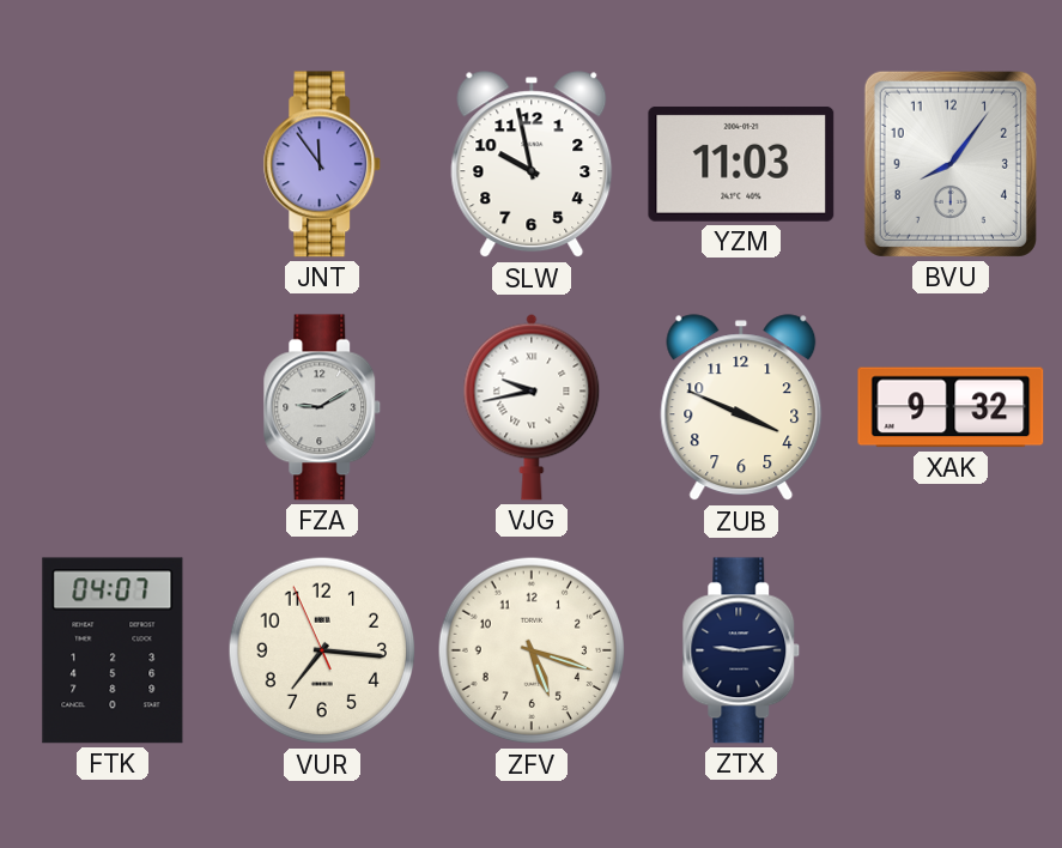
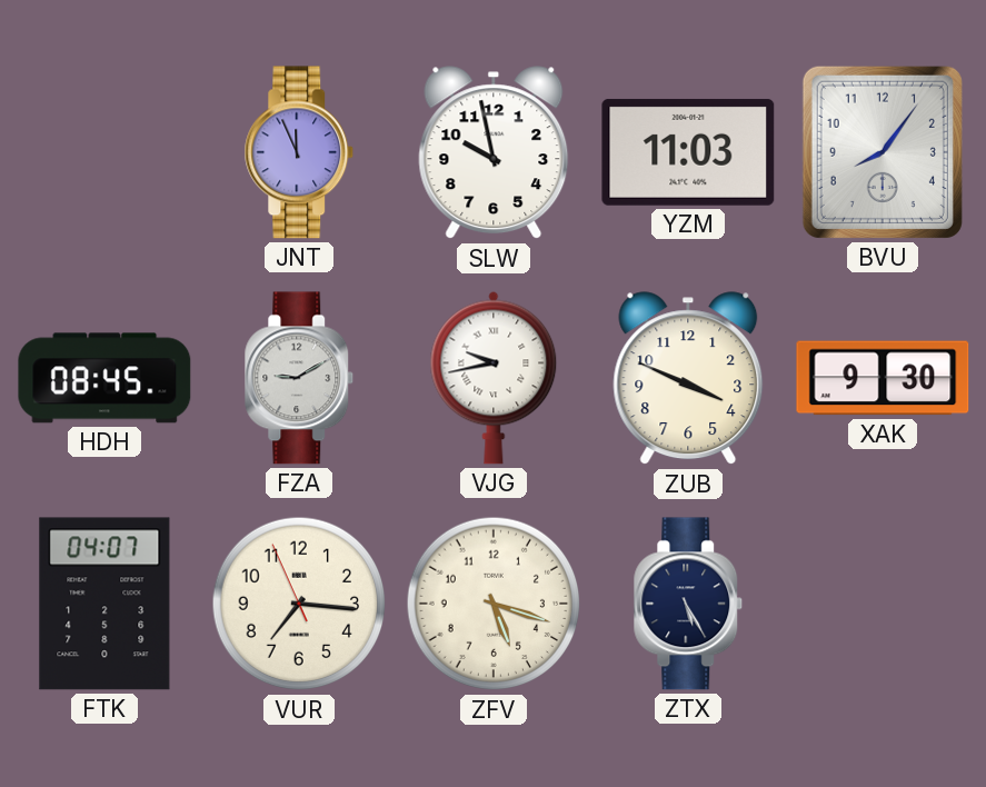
JNT: 11:54 -> 11:56 (299, 152)
HDH: none -> 08:45 (104, 378)
XAK: 9:32 -> 9:30 (883, 378)
ZTX: 9:14 -> 5:25 (688, 604)
